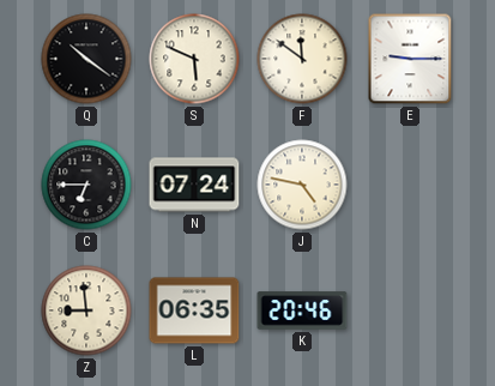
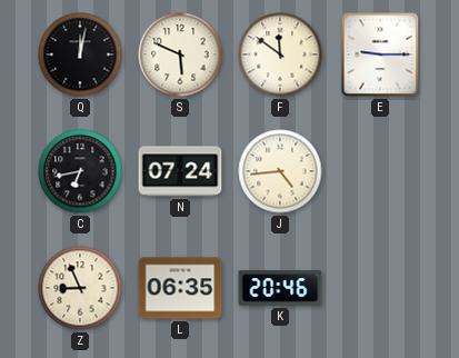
Q: 10:21 -> 12:02 (80, 54)
C: 6:45 -> 6:43 (80, 171)
J: 4:47 -> 4:44 (280, 171)
Z: 8:59 -> 8:56 (80, 288)
